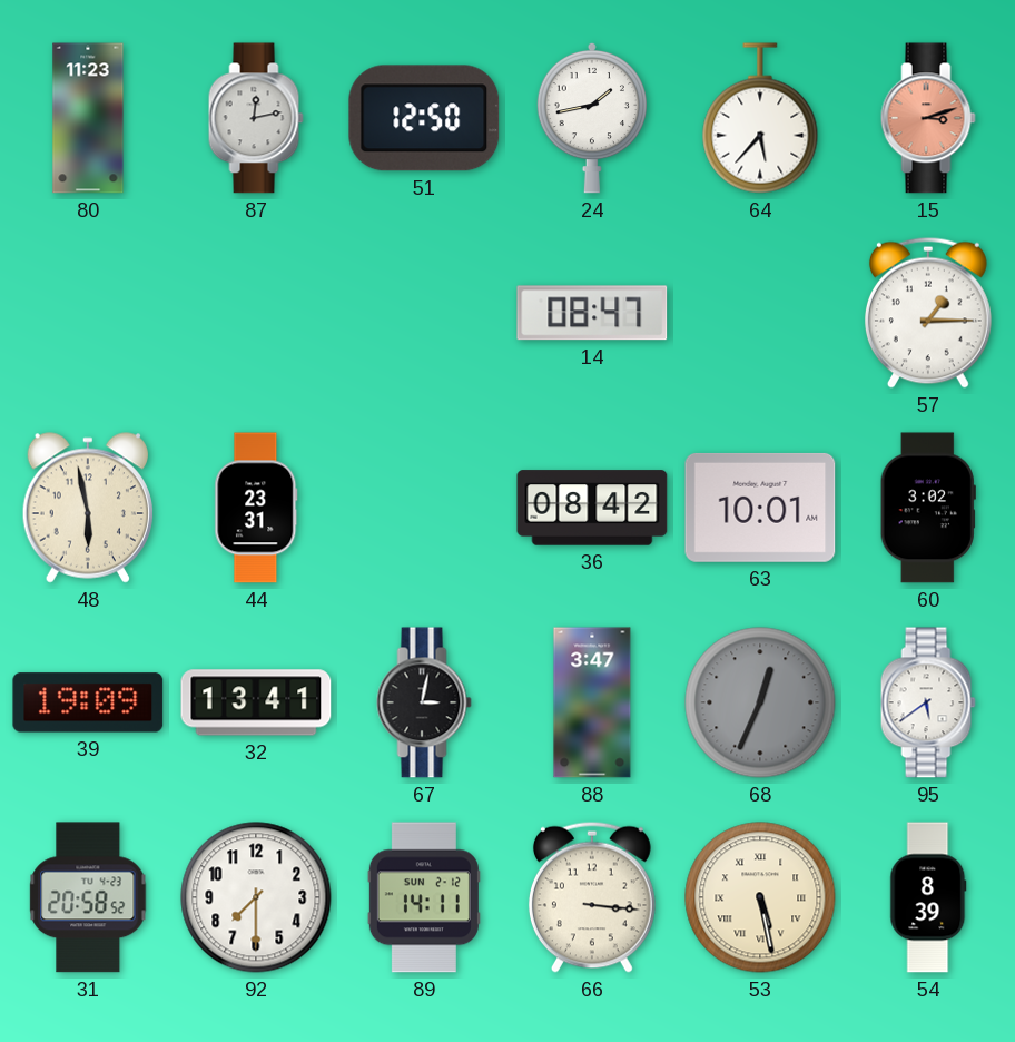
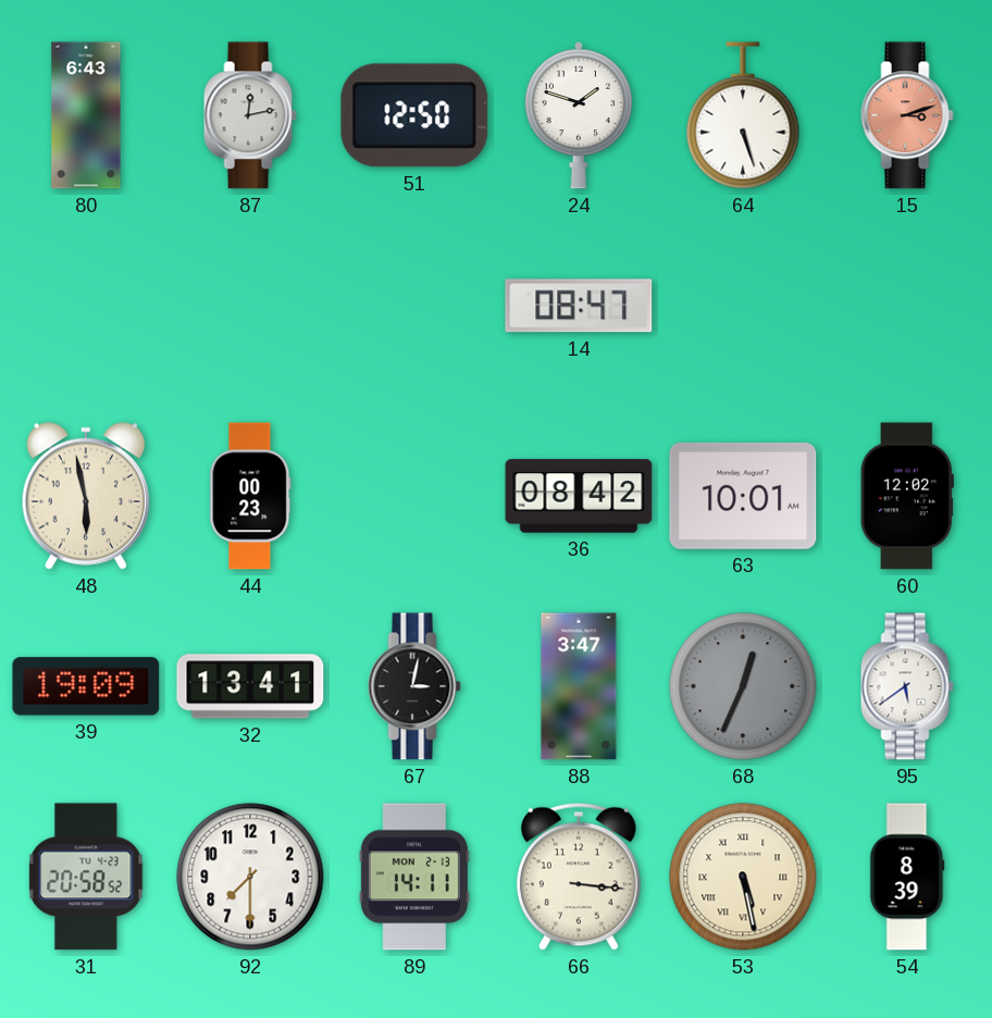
80: 11:23 -> 6:43 (86, 115)
24: 1:43 -> 1:48 (578, 115)
64: 5:37 -> 5:27 (743, 115)
57: 1:15 -> none (928, 313)
44: 23:31 -> 00:23 (250, 496)
60: 3:02 -> 12:02 (907, 496)
89 date: SUN 2-12 -> MON 2-13 (414, 877)
